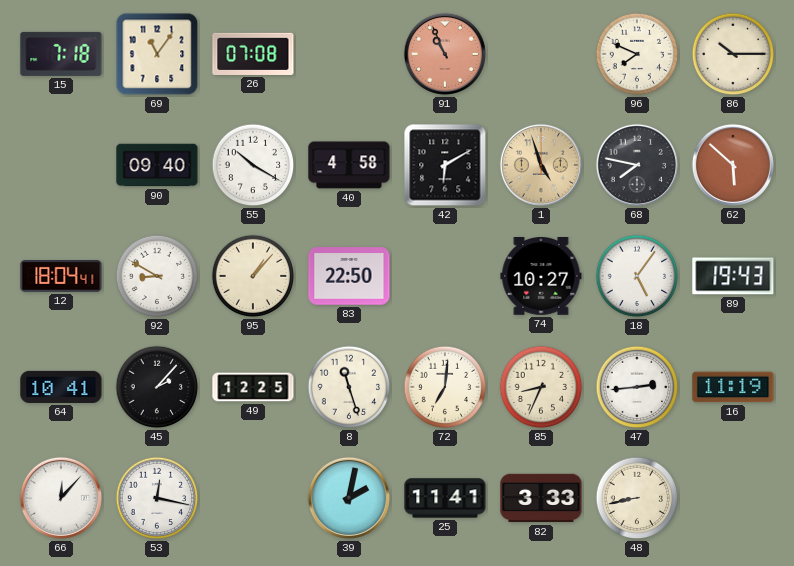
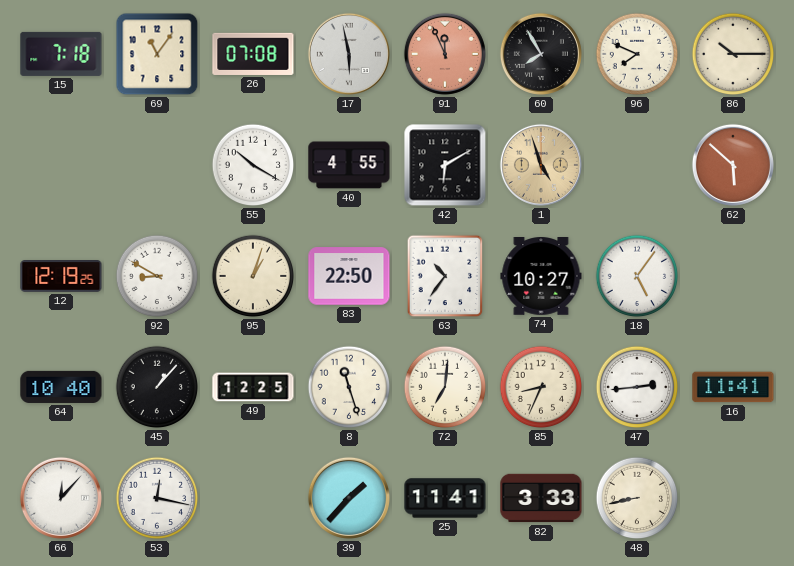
17: none -> 5:58 (349, 54)
91: 10:56 -> 11:56 (445, 54)
60: none -> 7:55 (541, 54)
90: 09:40 -> none (157, 165)
40: 4:58 -> 4:55 (349, 165)
68: 7:47 -> none (637, 165)
12: 18:04 -> 12:19 (61, 277)
95: 1:07 -> 1:03 (253, 276)
63: none -> 10:36 (445, 276)
89: 19:43 -> none (733, 276)
64: 10:41 -> 10:40 (61, 387)
45: 2:07 -> 1:07 (157, 387)
16: 11:19 -> 11:41 (733, 387)
39: 2:02 -> 1:37 (349, 498)
